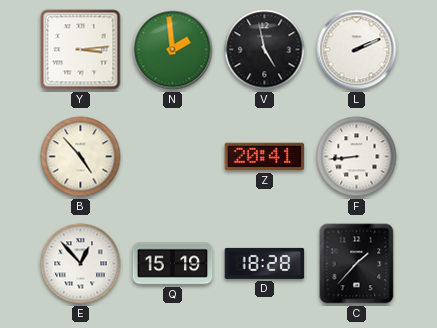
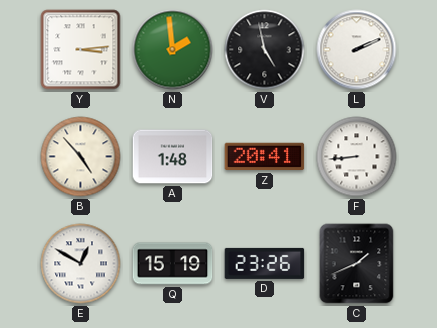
A: none -> 1:48 (173, 157)
E: 12:53 -> 12:50 (81, 264)
D: 18:28 -> 23:26 (265, 263)
C: 1:37 -> 1:41 (357, 264)
